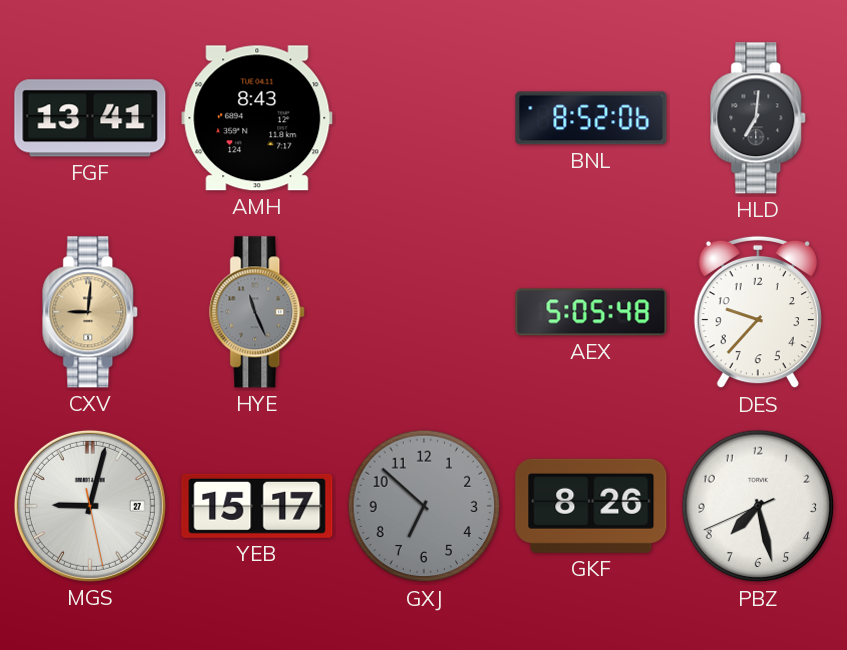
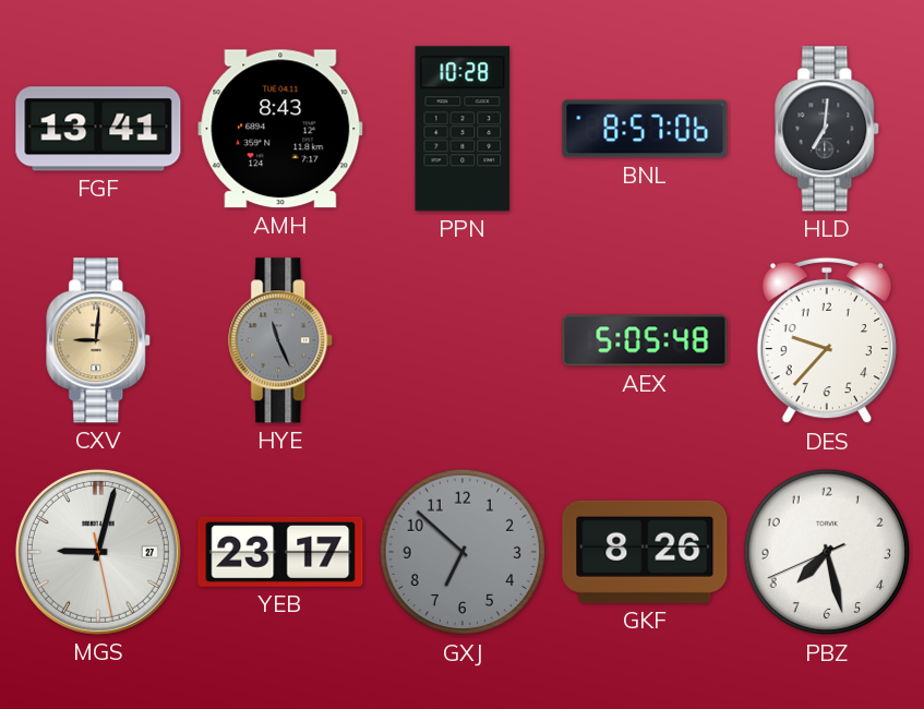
PPN: none -> 10:28 (463, 129)
BNL: 8:52 -> 8:57 (645, 129)
YEB: 15:17 -> 23:17 (280, 552)
